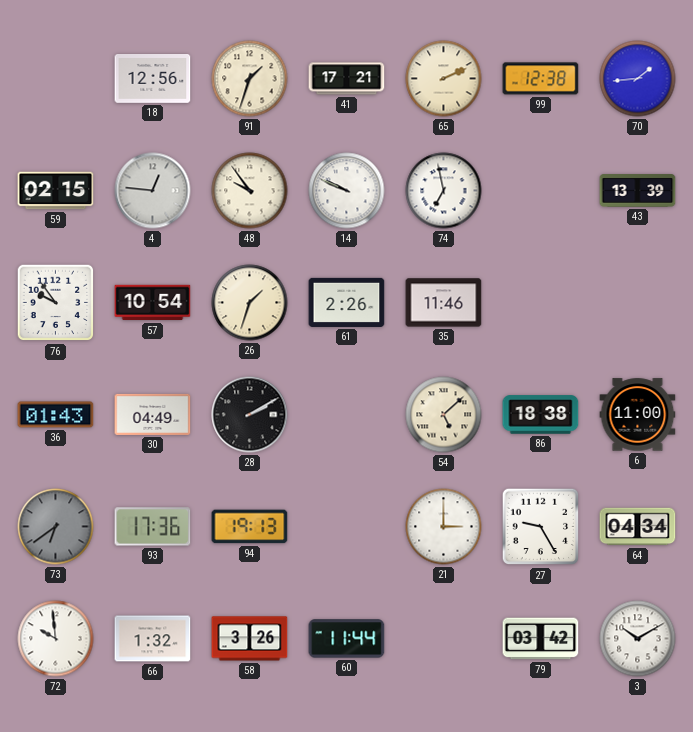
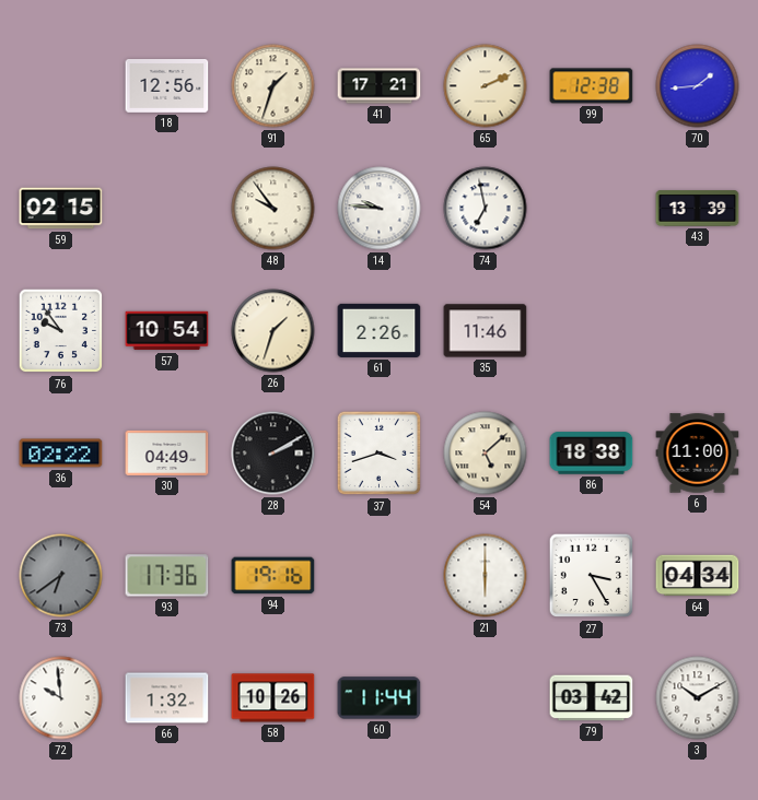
4: 12:46 -> none (153, 191)
14: 9:49 -> 9:46 (380, 209)
36: 01:43 -> 02:22 (61, 454)
37: none -> 3:42 (380, 454)
94: 19:13 -> 19:16 (273, 576)
21: 3:00 -> 6:00 (486, 576)
27: 9:25 -> 3:25 (592, 576)
58: 3:26 -> 10:26 (273, 698)
